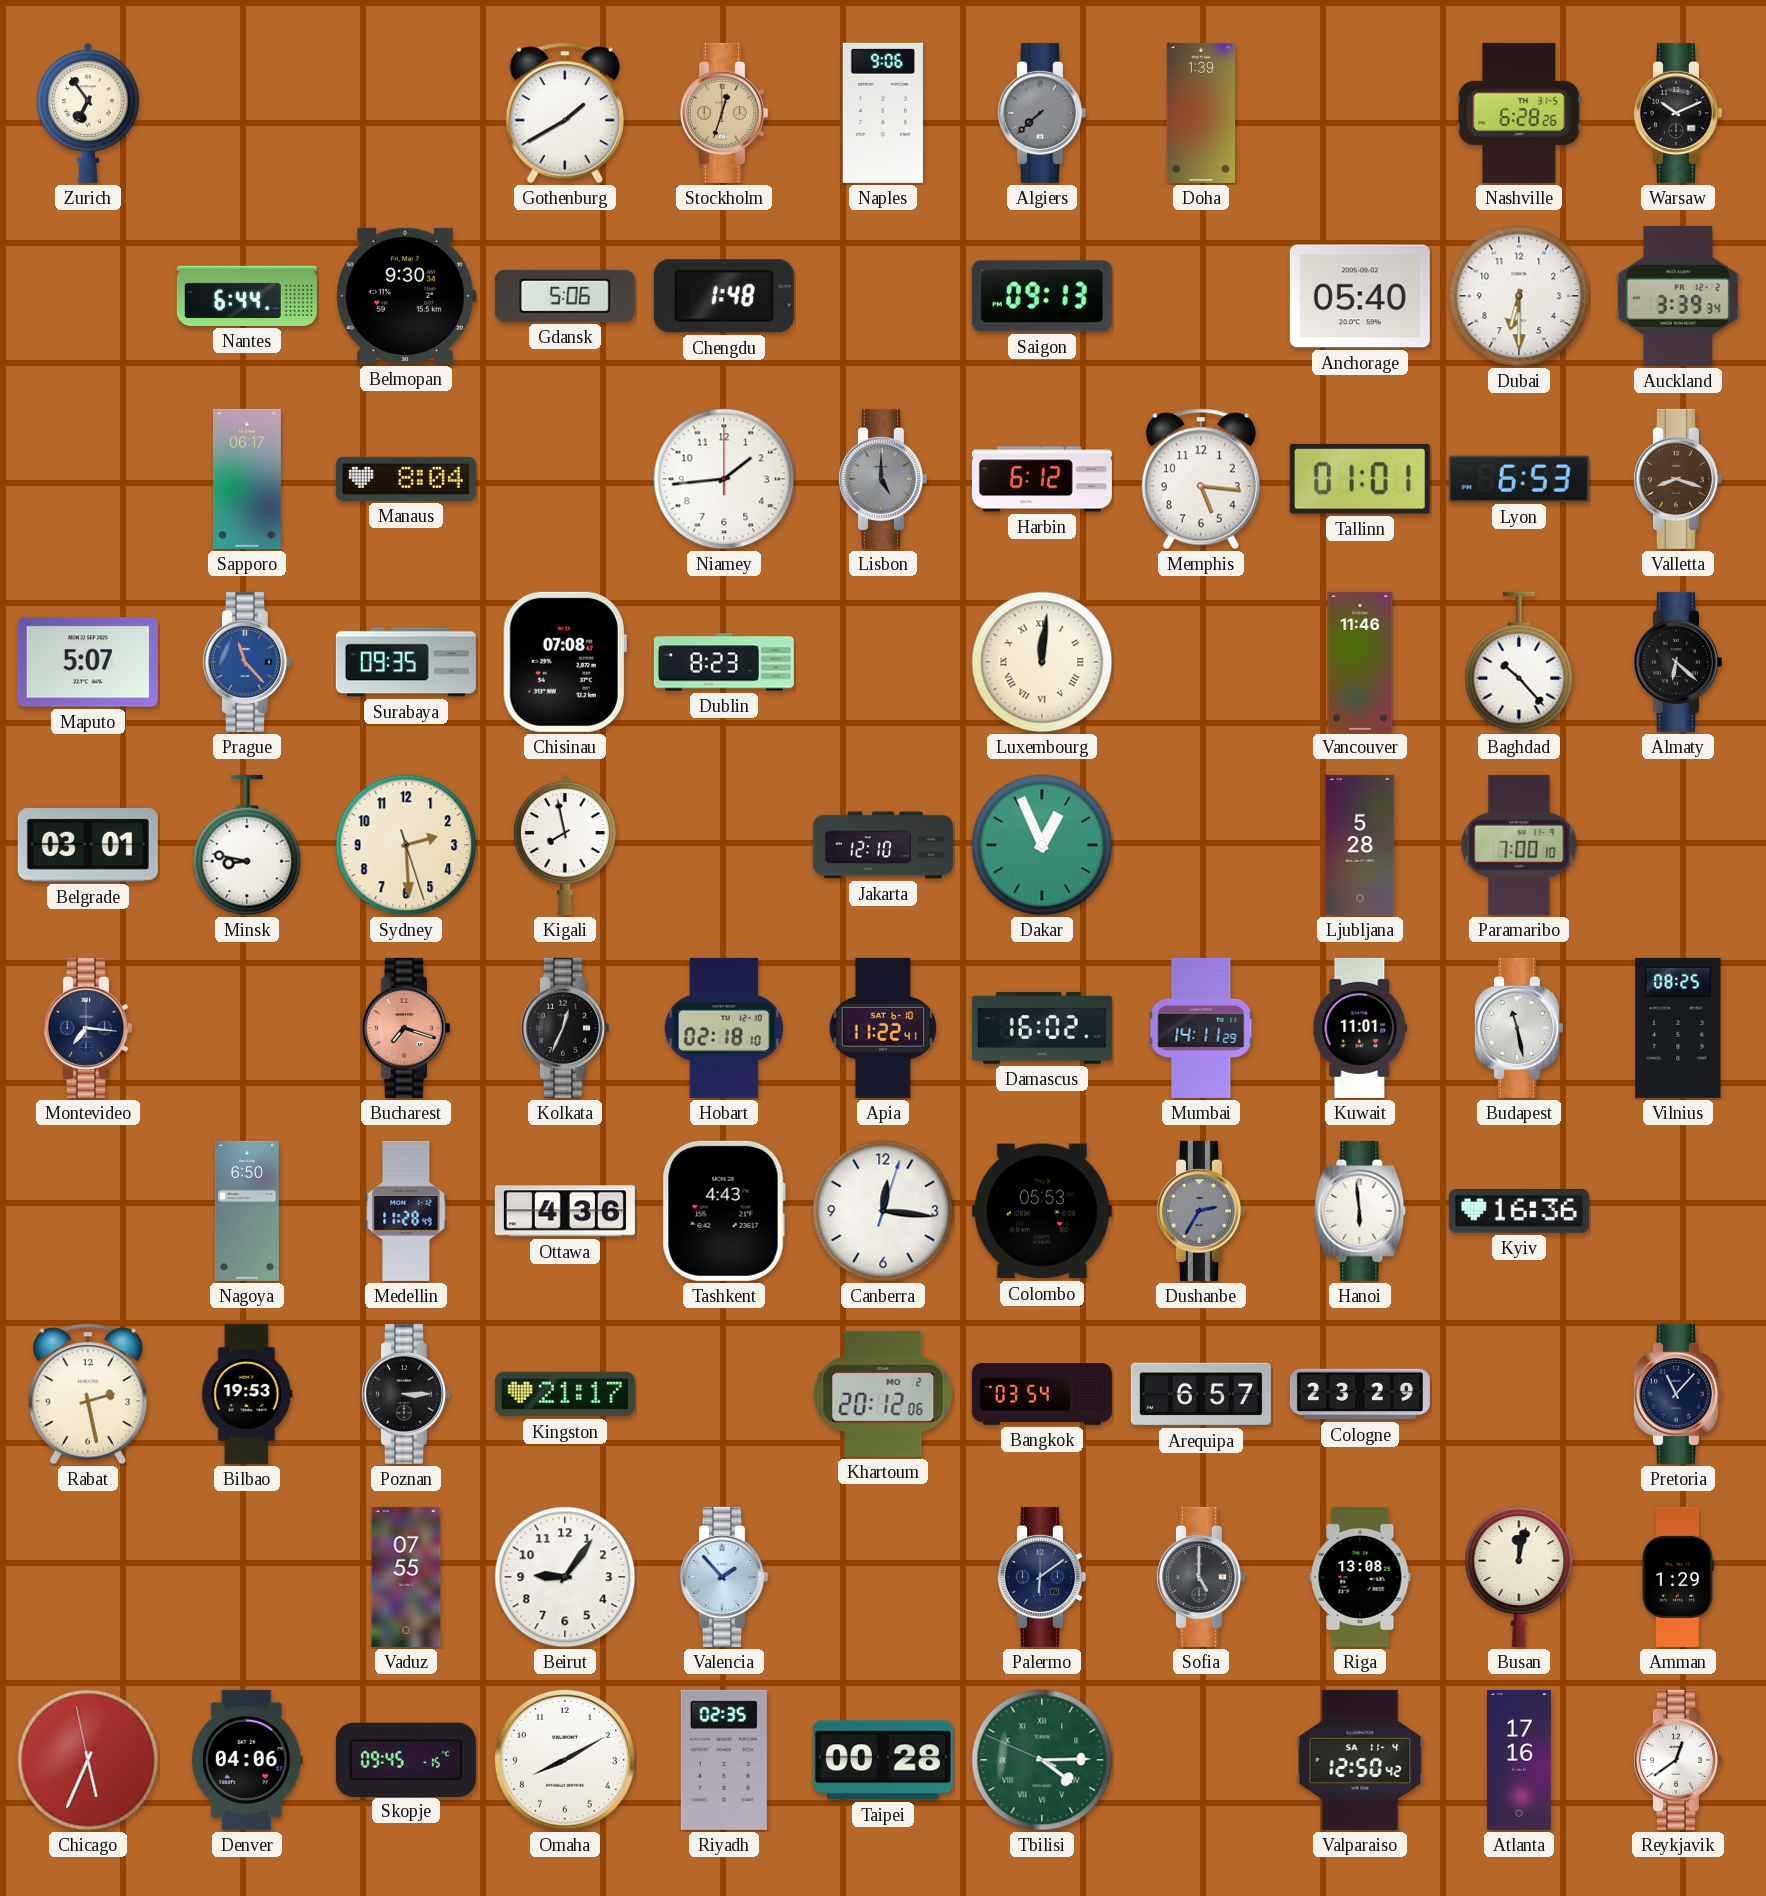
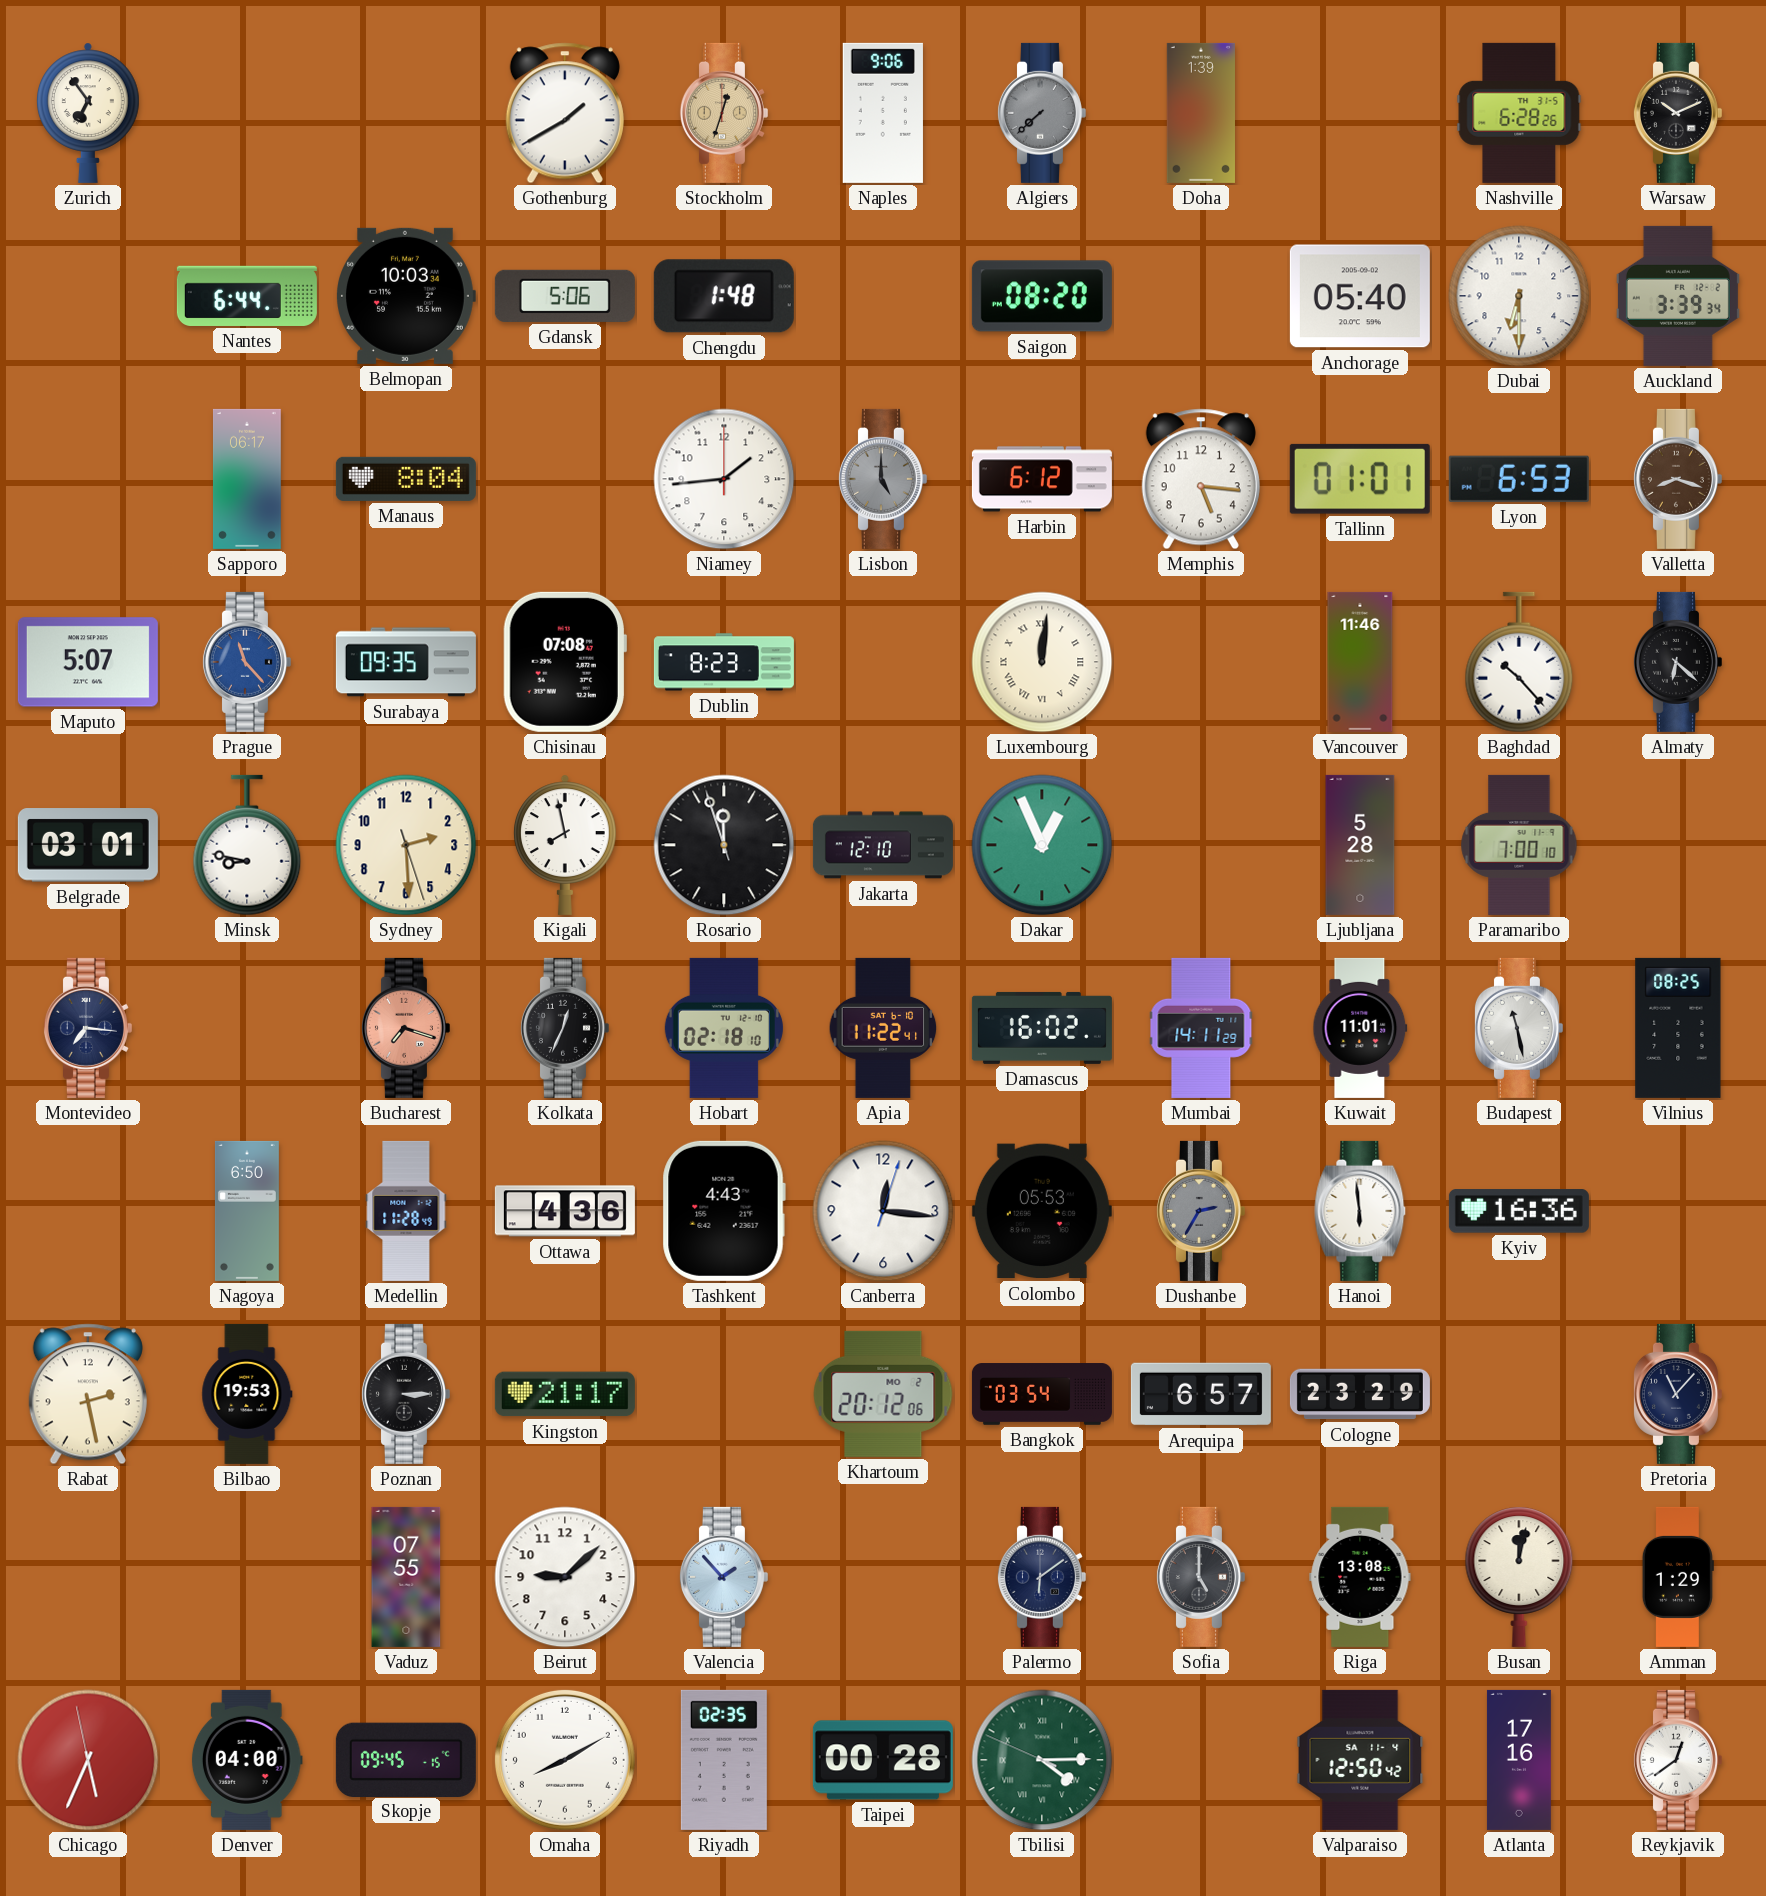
Belmopan: 9:30 -> 10:03 (406, 296)
Saigon: 09:13 -> 08:20 (1042, 296)
Rosario: none -> 11:56 (724, 845)
Beirut: 9:06 -> 9:08 (565, 1577)
Denver: 04:06 -> 04:00 (247, 1760)
